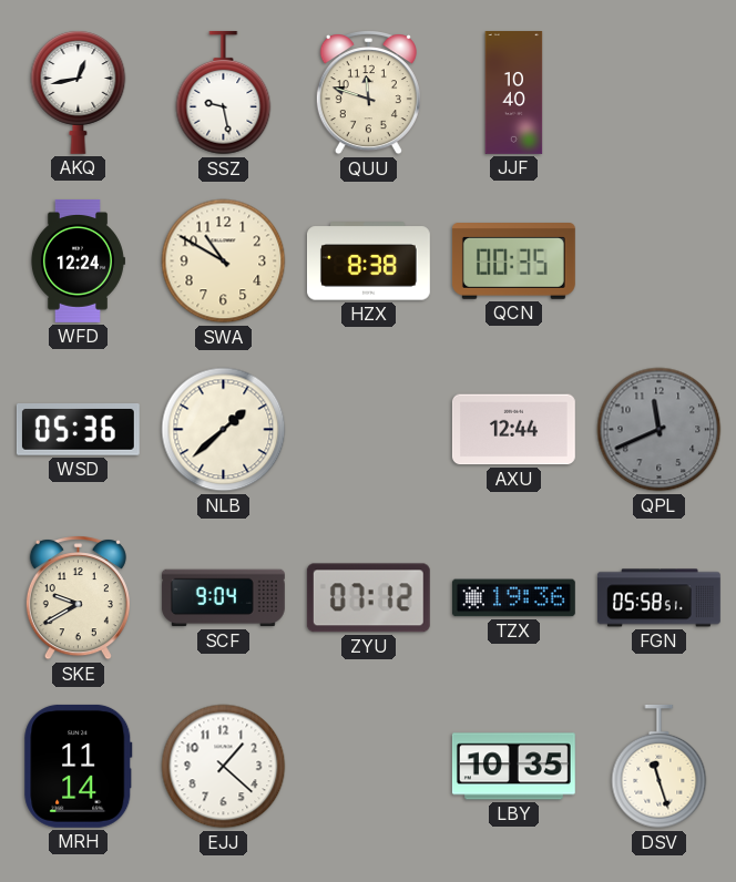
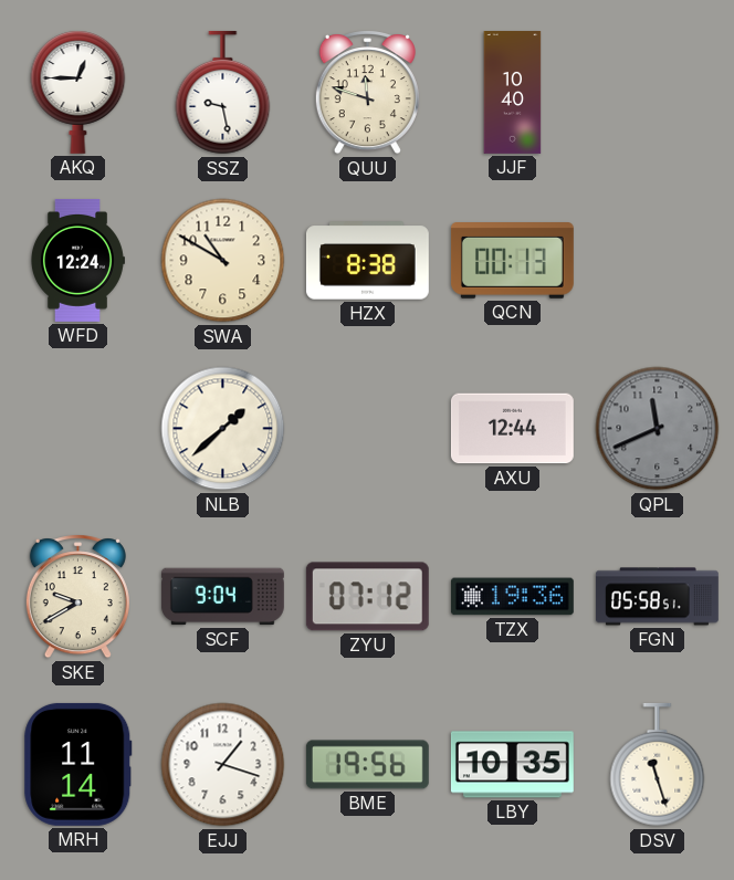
AKQ: 12:43 -> 12:45 (78, 92)
QCN: 00:35 -> 00:13 (512, 261)
WSD: 05:36 -> none (78, 430)
EJJ: 1:22 -> 1:18 (223, 765)
BME: none -> 19:56 (367, 765)
